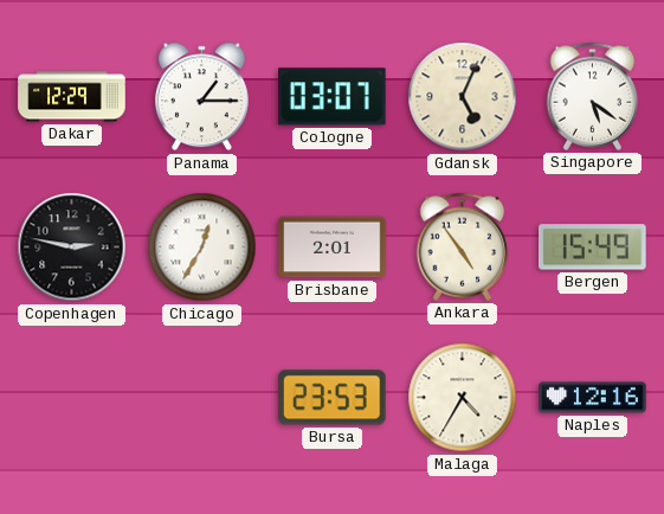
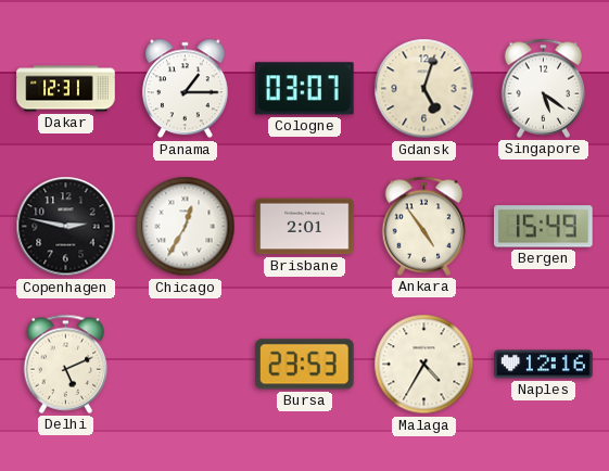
Dakar: 12:29 -> 12:31 (66, 89)
Gdansk: 5:04 -> 5:03 (424, 89)
Delhi: none -> 5:11 (66, 364)
